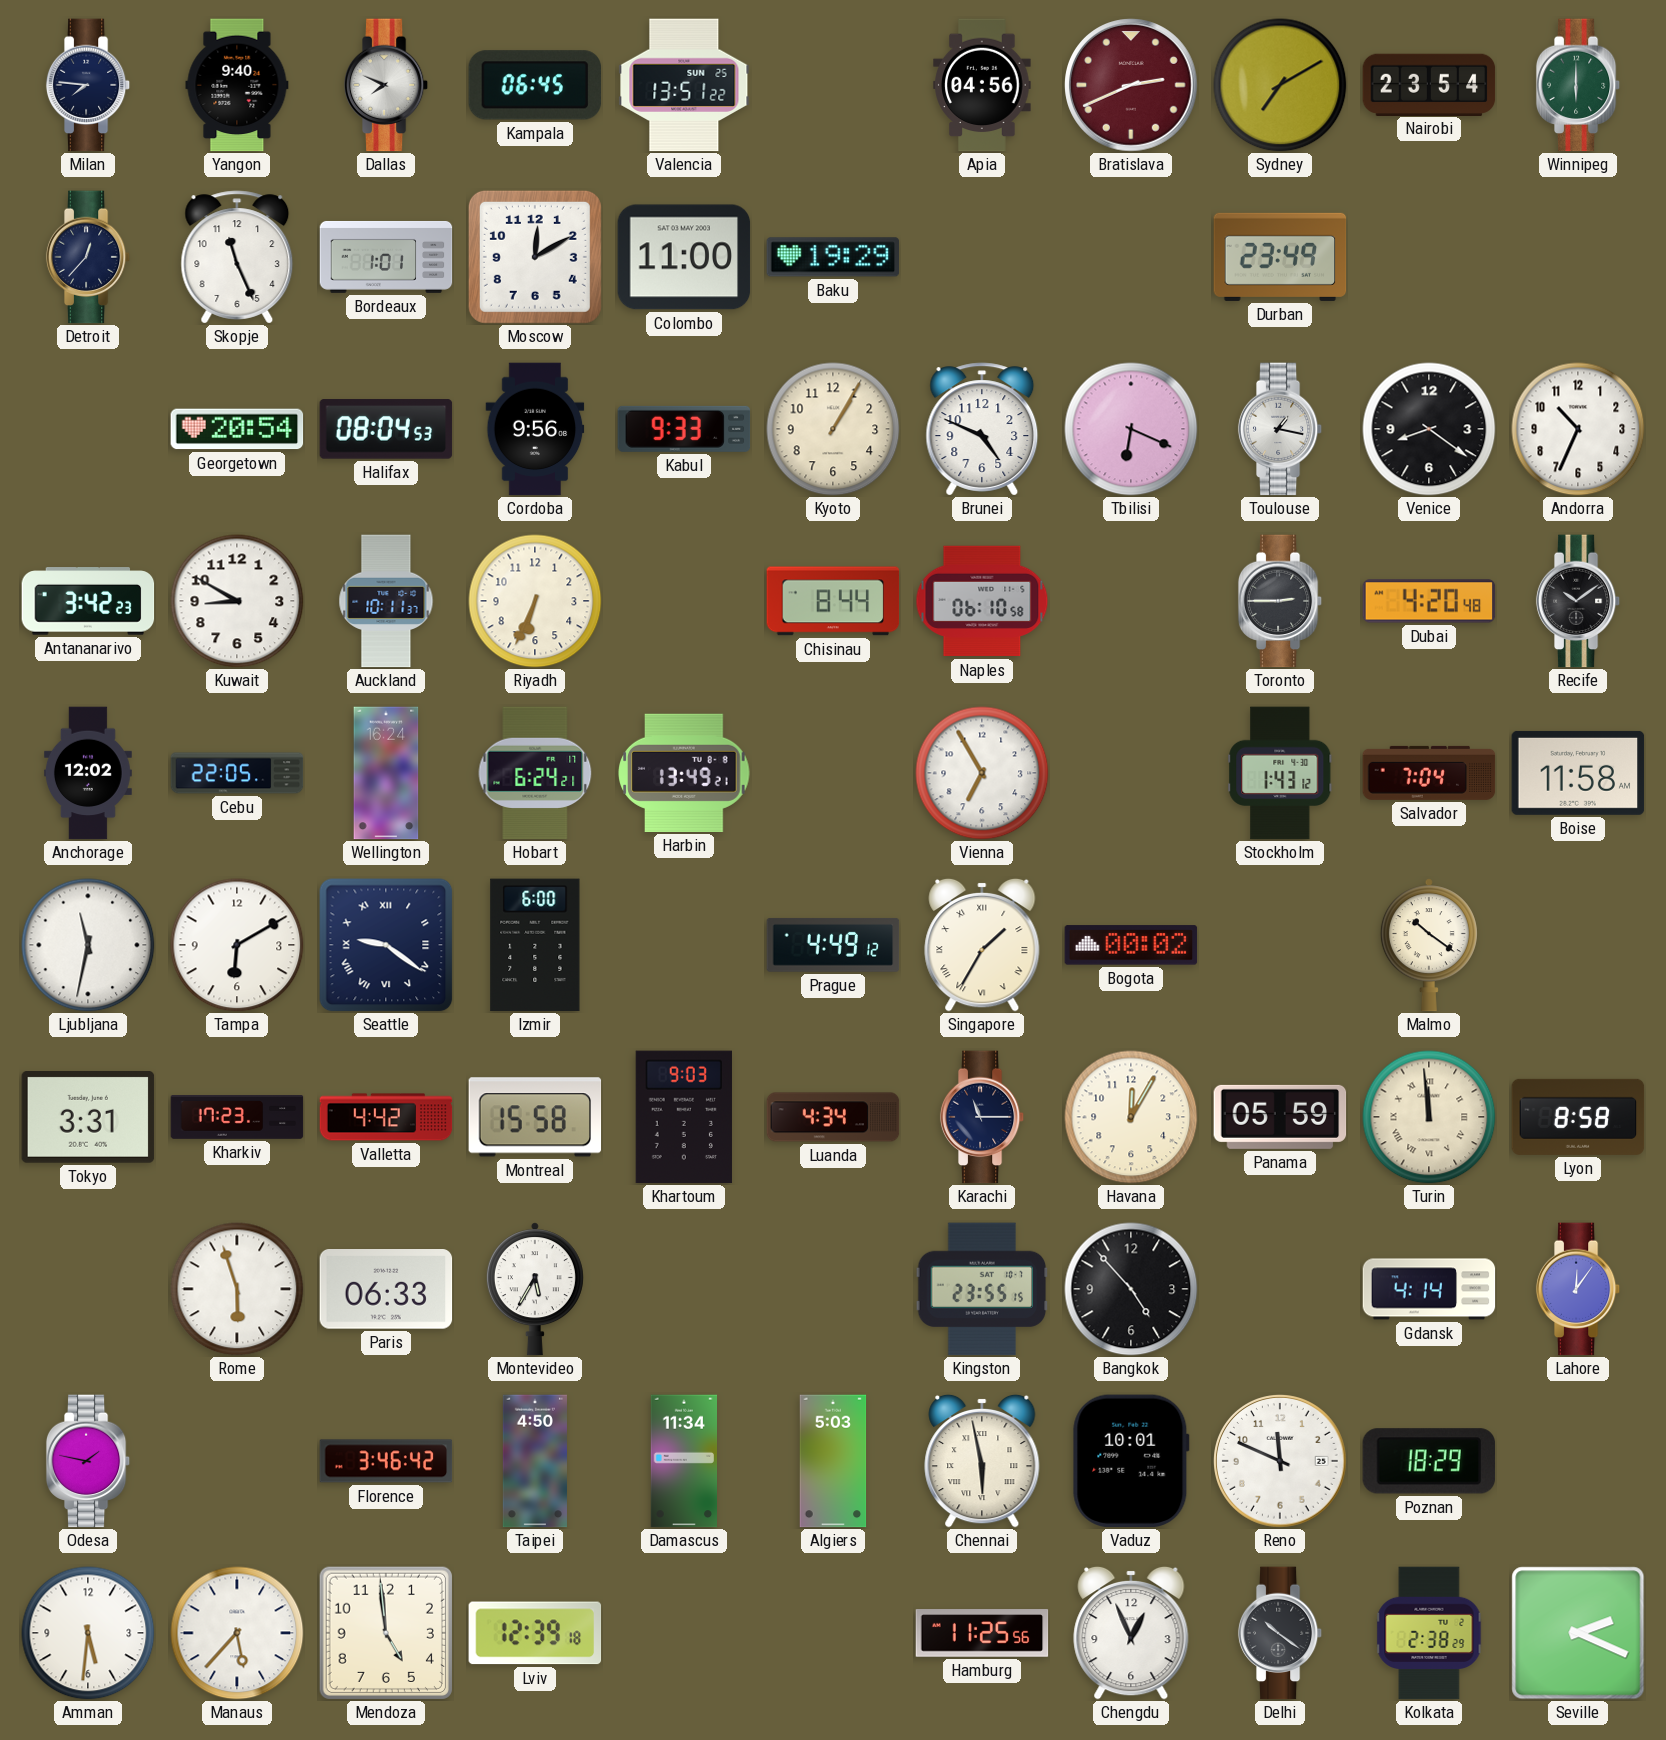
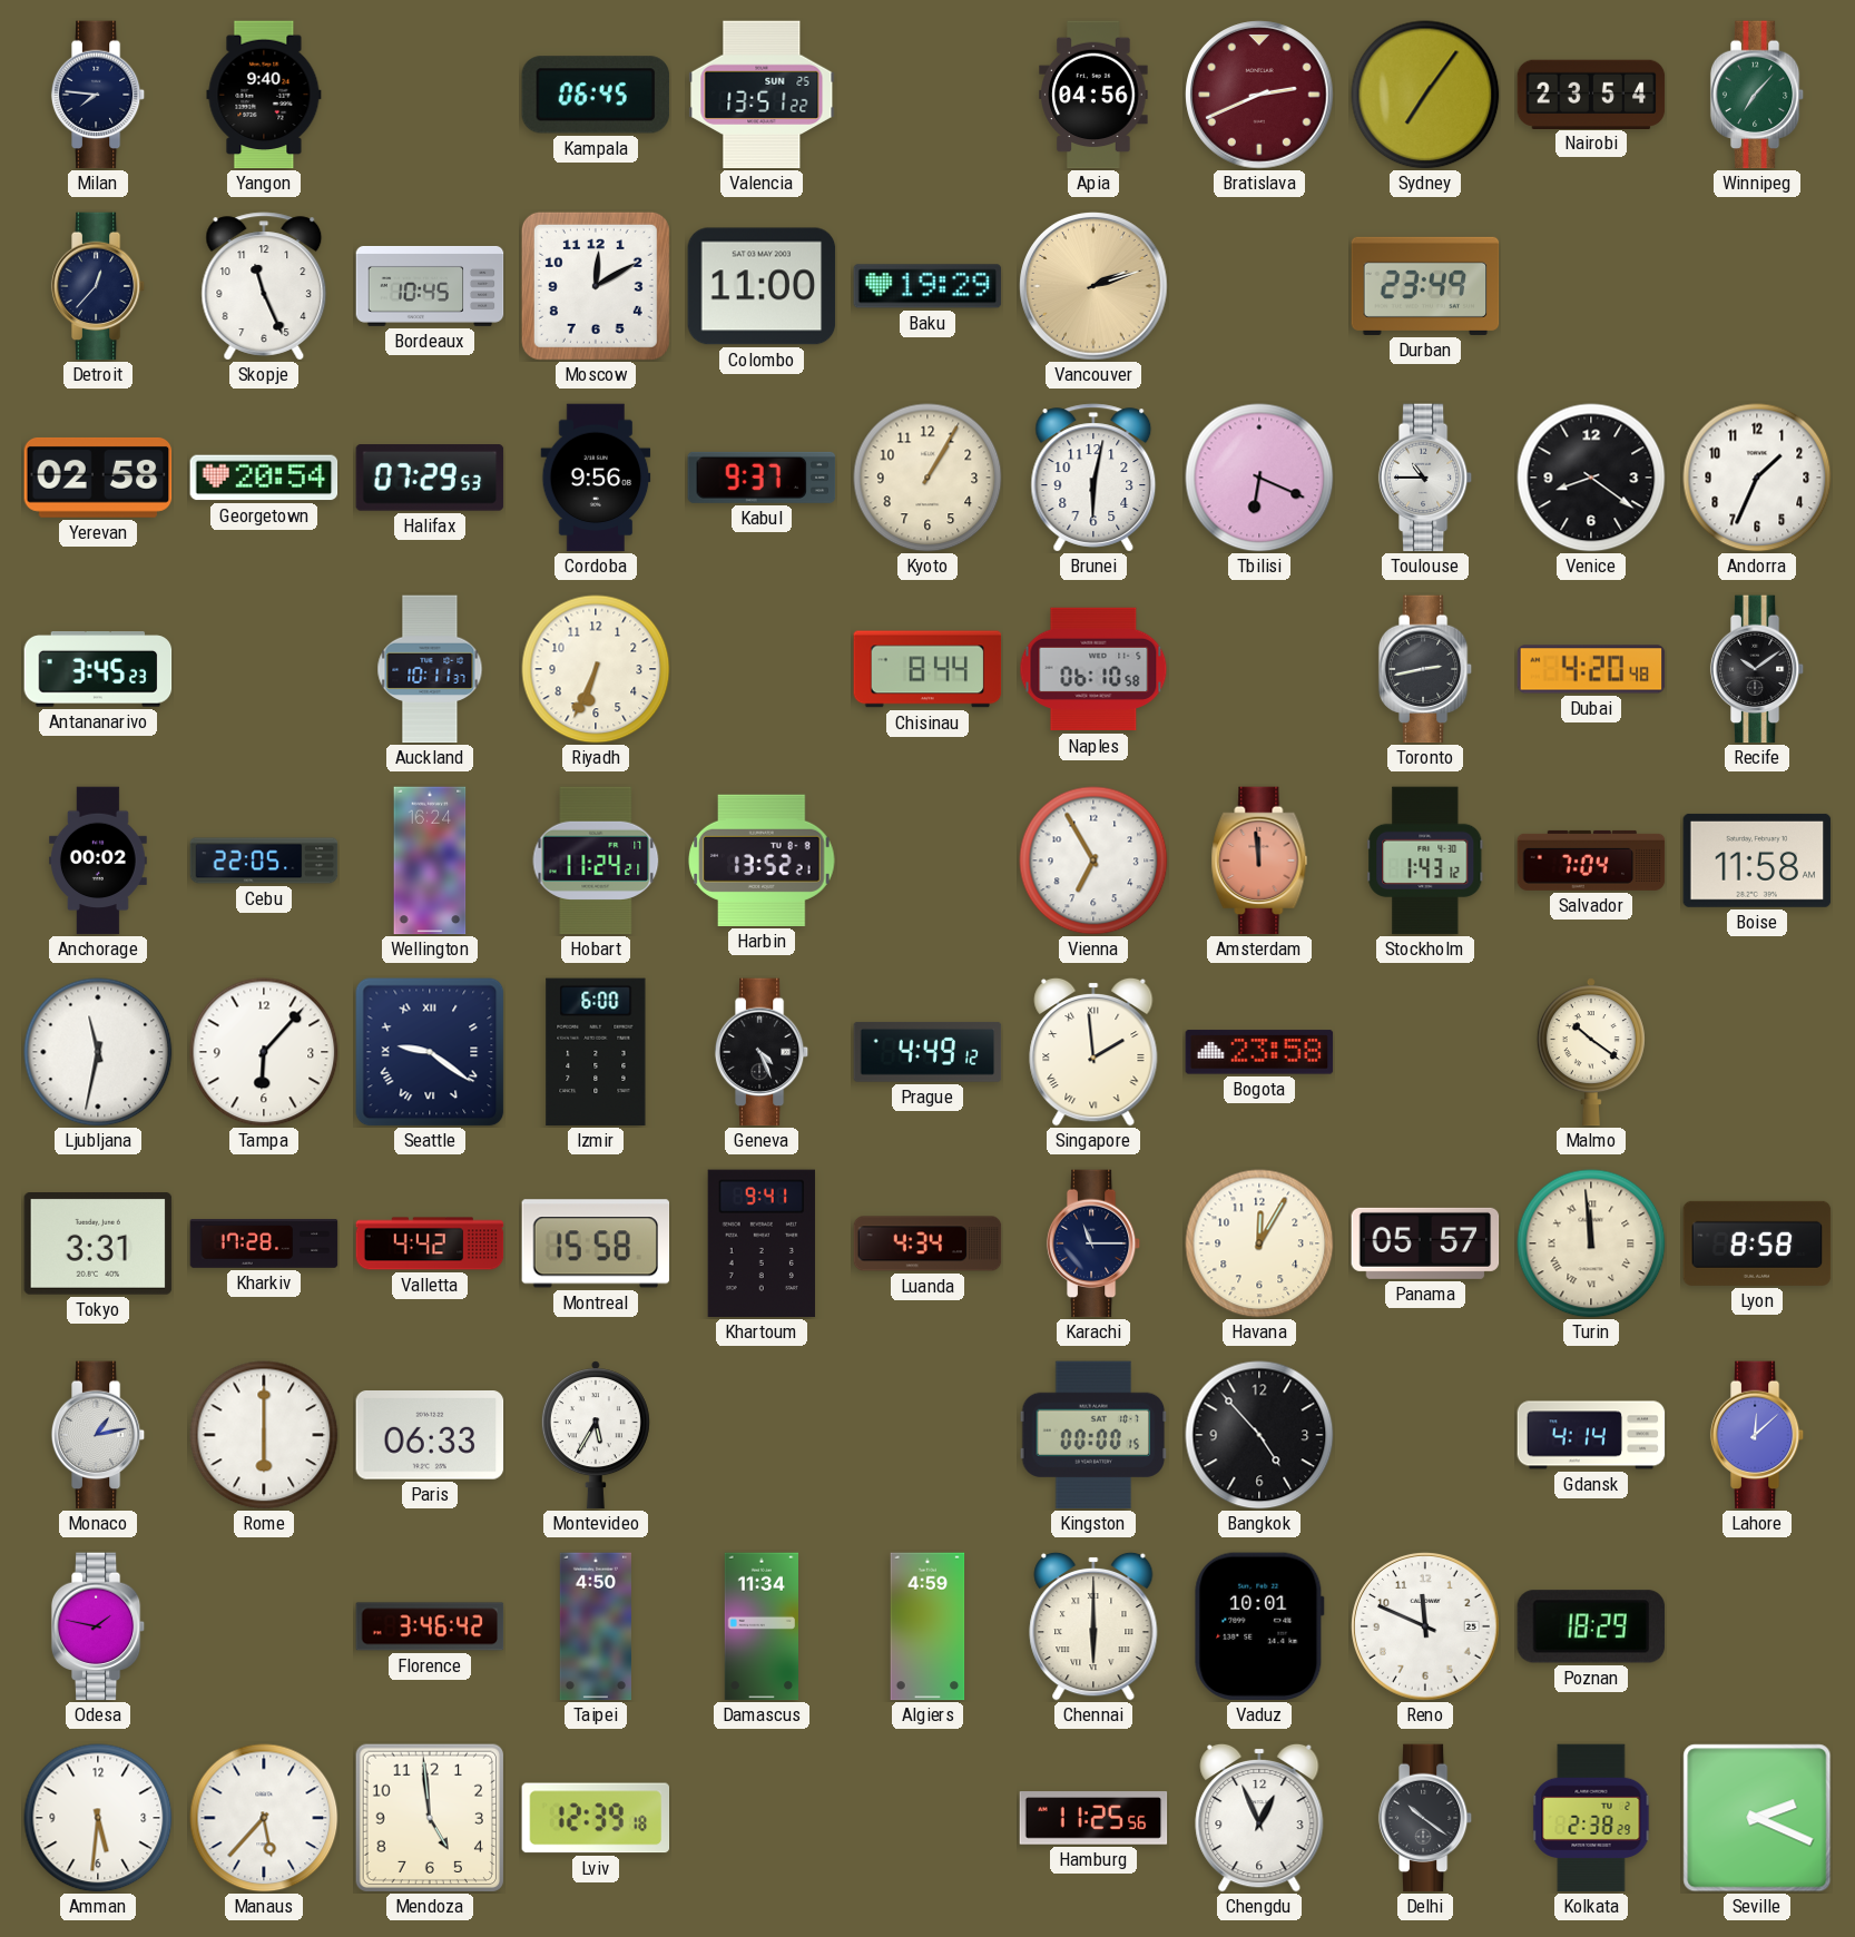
Dallas: 7:49 -> none (386, 85)
Sydney: 7:10 -> 7:06 (1425, 95)
Winnipeg: 6:00 -> 7:07 (1757, 95)
Bordeaux: 1:01 -> 10:45 (430, 286)
Vancouver: none -> 2:12 (1093, 286)
Yerevan: none -> 02:58 (98, 478)
Halifax: 08:04 -> 07:29 (430, 478)
Kabul: 9:33 -> 9:37 (762, 478)
Brunei: 4:49 -> 6:02 (1093, 478)
Toulouse: 1:17 -> 10:45 (1425, 478)
Andorra: 10:34 -> 1:34 (1757, 478)
Antananarivo: 3:42 -> 3:45 (98, 669)
Kuwait: 8:50 -> none (237, 601)
Toronto: 2:45 -> 2:43 (1425, 669)
Anchorage: 12:02 -> 00:02 (98, 861)
Hobart: 6:24 -> 11:24 (596, 861)
Harbin: 13:49 -> 13:52 (762, 861)
Amsterdam: none -> 11:59 (1259, 861)
Tampa: 6:10 -> 6:07 (264, 1052)
Geneva: none -> 4:26 (762, 1052)
Singapore: 1:35 -> 1:59 (1093, 1052)
Bogota: 00:02 -> 23:58 (1259, 1052)
Kharkiv: 17:23 -> 17:28 (264, 1243)
Khartoum: 9:03 -> 9:41 (762, 1243)
Panama: 05:59 -> 05:57 (1425, 1243)
Monaco: none -> 1:13 (98, 1435)
Rome: 5:57 -> 6:00 (264, 1435)
Kingston: 23:55 -> 00:00 (1093, 1435)
Lahore: 12:06 -> 12:08 (1757, 1435)
Algiers: 5:03 -> 4:59 (927, 1626)
Chennai: 5:58 -> 6:00 (1093, 1626)
